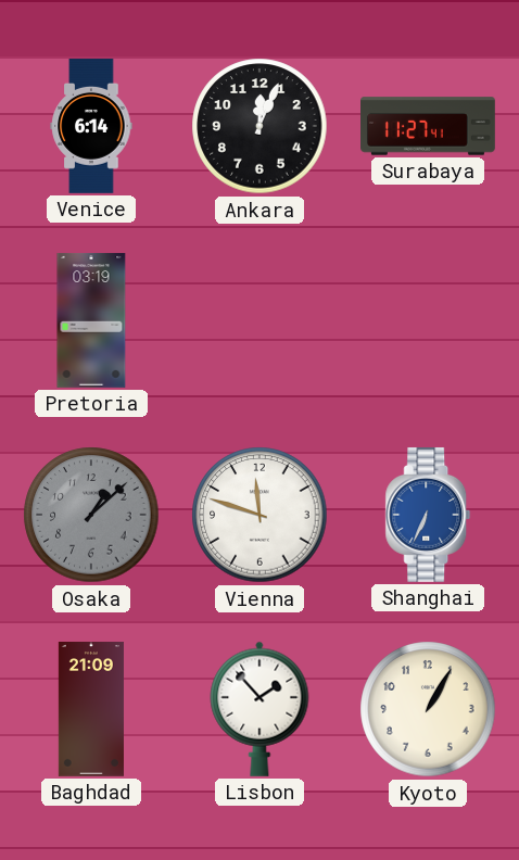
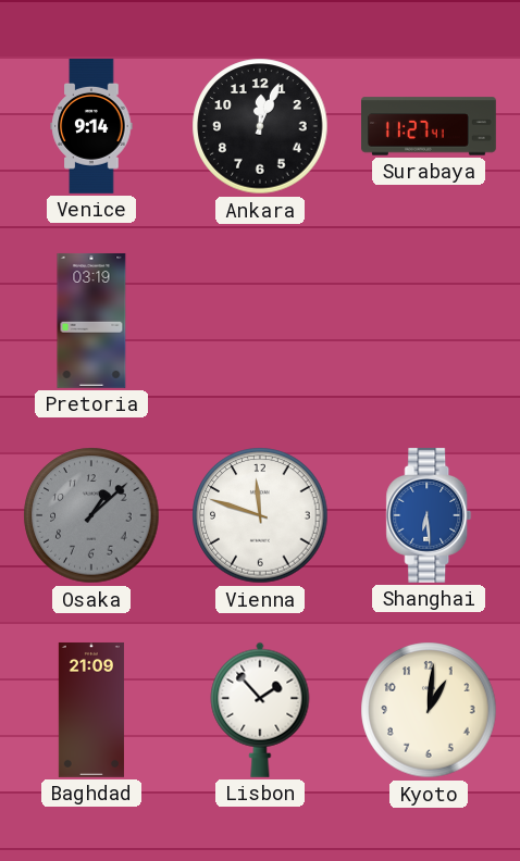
Venice: 6:14 -> 9:14 (91, 127)
Shanghai: 6:34 -> 6:29 (429, 515)
Kyoto: 1:05 -> 1:01 (429, 710)
